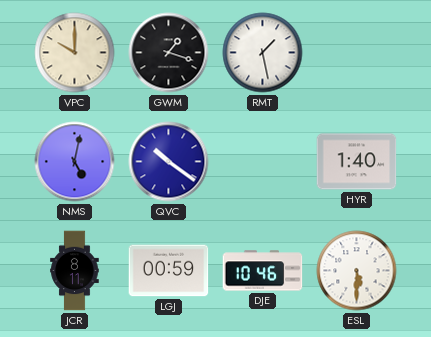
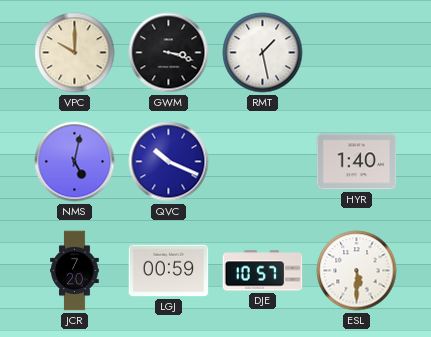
GWM: 1:18 -> 3:18 (169, 53)
QVC: 10:21 -> 10:19 (169, 162)
JCR: 8:11 -> 7:20 (75, 271)
DJE: 10:46 -> 10:57 (263, 271)
